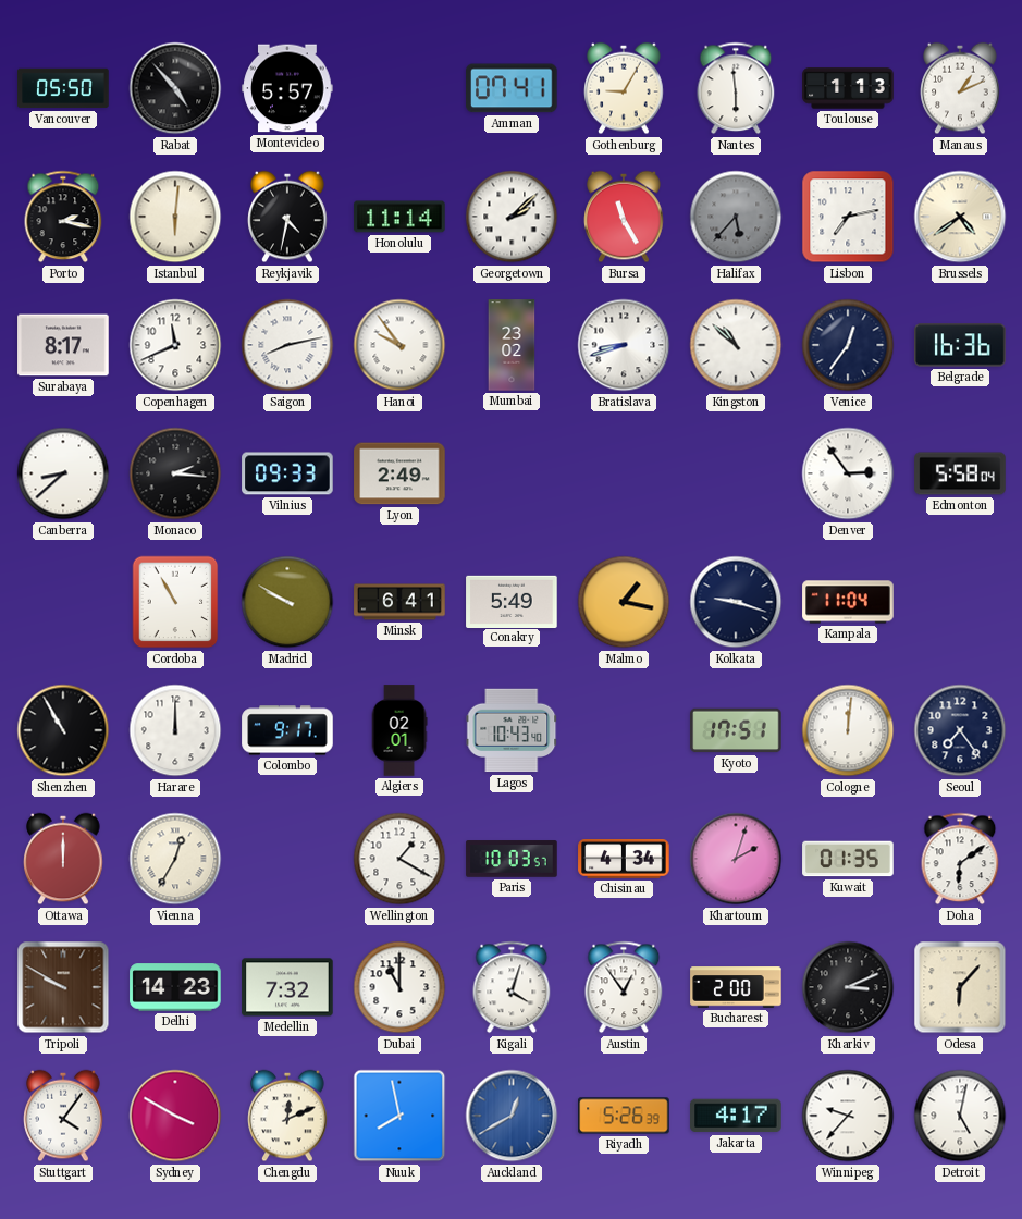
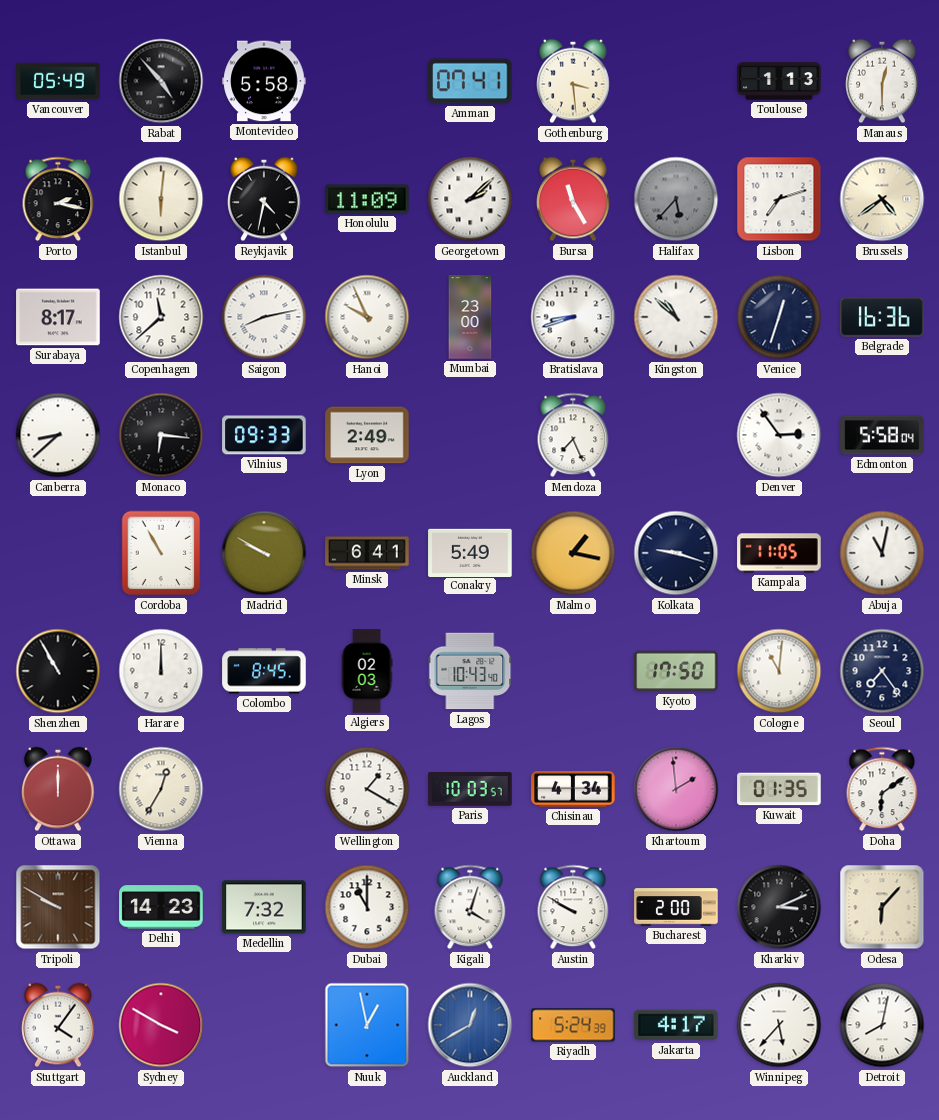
Vancouver: 05:50 -> 05:49 (58, 81)
Montevideo: 5:57 -> 5:58 (264, 81)
Gothenburg: 9:05 -> 3:29 (573, 81)
Nantes: 5:59 -> none (736, 88)
Manaus: 1:11 -> 12:30 (882, 81)
Honolulu: 11:14 -> 11:09 (367, 199)
Lisbon: 7:13 -> 7:12 (779, 199)
Copenhagen: 11:41 -> 11:38 (161, 317)
Hanoi: 9:54 -> 9:56 (367, 317)
Mumbai: 23:02 -> 23:00 (470, 317)
Venice: 12:36 -> 12:33 (779, 317)
Monaco: 2:16 -> 6:16 (161, 435)
Mendoza: none -> 7:26 (573, 435)
Kampala: 11:04 -> 11:05 (779, 553)
Abuja: none -> 11:02 (882, 553)
Colombo: 9:17 -> 8:45 (264, 671)
Algiers: 02:01 -> 02:03 (367, 671)
Kyoto: 17:51 -> 17:50 (676, 671)
Cologne: 12:01 -> 11:01 (779, 671)
Khartoum: 2:03 -> 1:59 (676, 789)
Austin: 12:54 -> 9:50 (573, 907)
Chengdu: 12:11 -> none (287, 1116)
Nuuk: 7:58 -> 12:58 (367, 1025)
Riyadh: 5:26 -> 5:24 (573, 1025)
Winnipeg: 9:37 -> 5:37 (779, 1025)
Detroit: 5:02 -> 8:02 (882, 1025)
